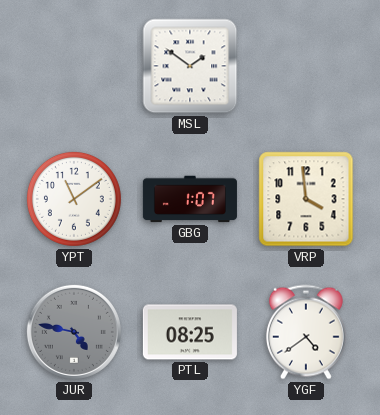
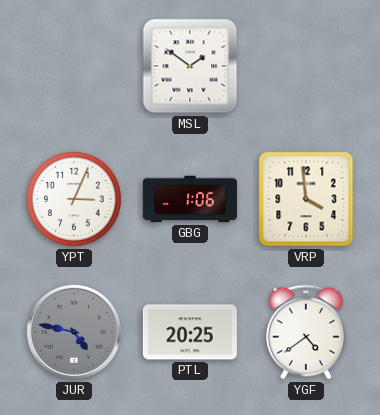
YPT: 11:09 -> 3:04 (74, 199)
GBG: 1:07 -> 1:06 (190, 199)
PTL: 08:25 -> 20:25 (190, 332)
